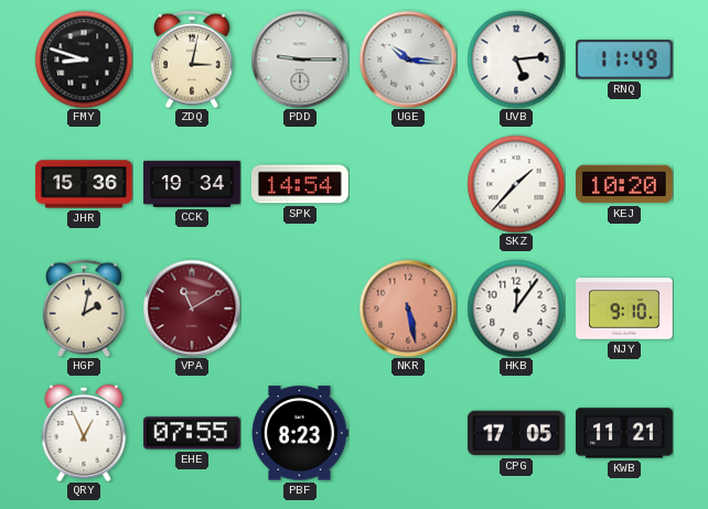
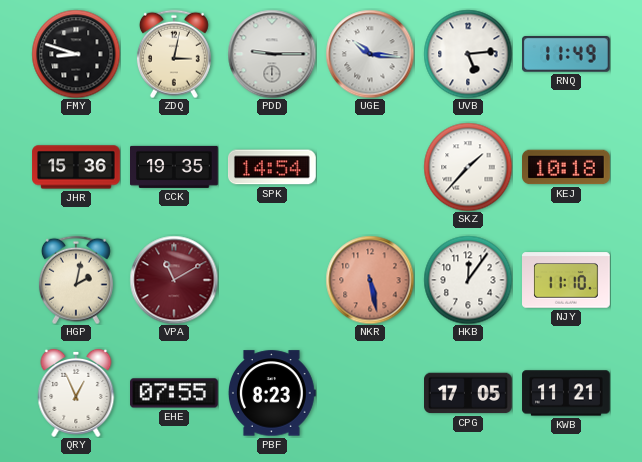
CCK: 19:34 -> 19:35 (175, 167)
KEJ: 10:20 -> 10:18 (567, 167)
NJY: 9:10 -> 11:10 (567, 280)
